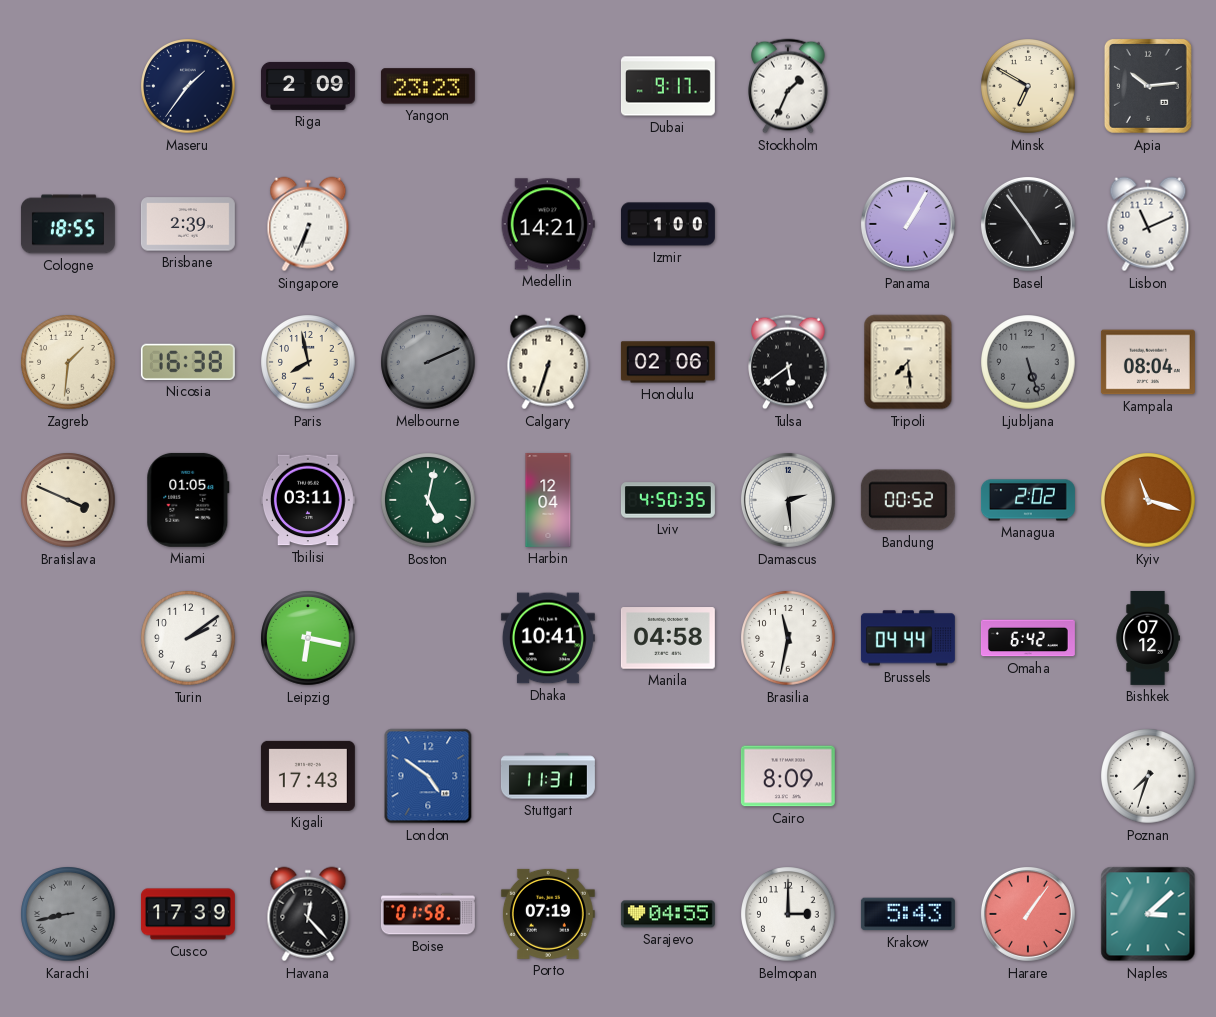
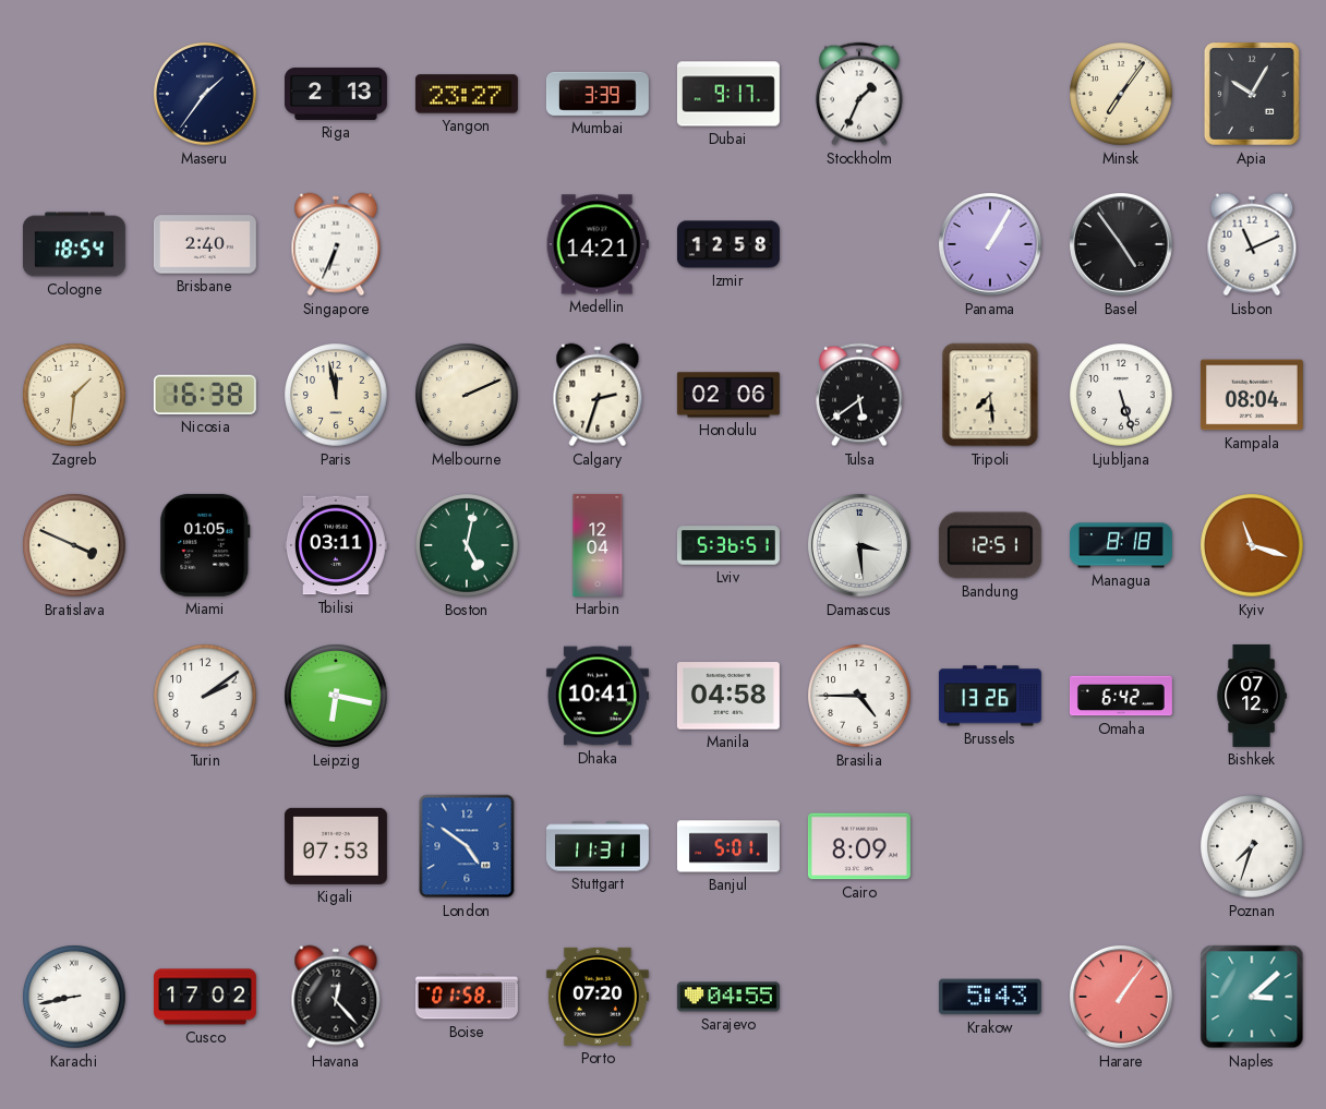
Riga: 2:09 -> 2:13 (336, 94)
Yangon: 23:23 -> 23:27 (467, 94)
Mumbai: none -> 3:39 (598, 94)
Minsk: 6:50 -> 7:06 (1121, 94)
Apia: 10:14 -> 10:05 (1252, 94)
Cologne: 18:55 -> 18:54 (74, 244)
Brisbane: 2:39 -> 2:40 (205, 244)
Izmir: 1:00 -> 12:58 (728, 244)
Paris: 7:58 -> 11:58 (336, 395)
Melbourne dial: grey -> cream (467, 395)
Calgary: 6:33 -> 2:33 (598, 395)
Ljubljana dial: grey -> white (1121, 395)
Lviv: 4:50 -> 5:36 (728, 545)
Damascus: 2:29 -> 3:29 (859, 545)
Bandung: 00:52 -> 12:51 (990, 545)
Managua: 2:02 -> 8:18 (1121, 545)
Brasilia: 11:32 -> 4:45 (859, 696)
Brussels: 04:44 -> 13:26 (990, 696)
Kigali: 17:43 -> 07:53 (336, 846)
Banjul: none -> 5:01 (728, 846)
Karachi dial: grey -> white (74, 997)
Cusco: 17:39 -> 17:02 (205, 997)
Porto: 07:19 -> 07:20 (598, 997)
Belmopan: 3:00 -> none (788, 914)
